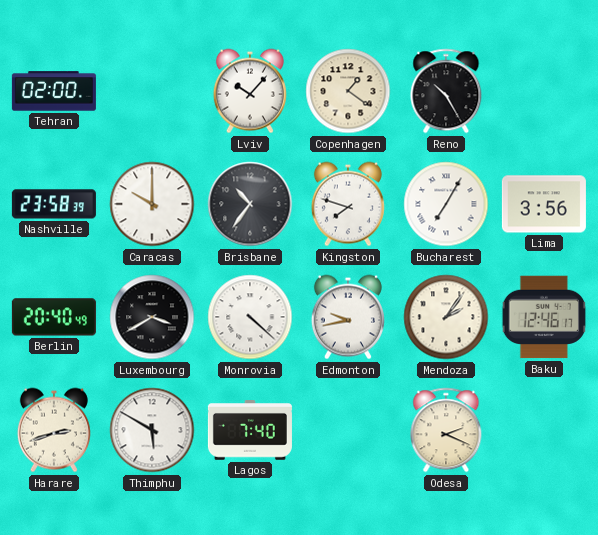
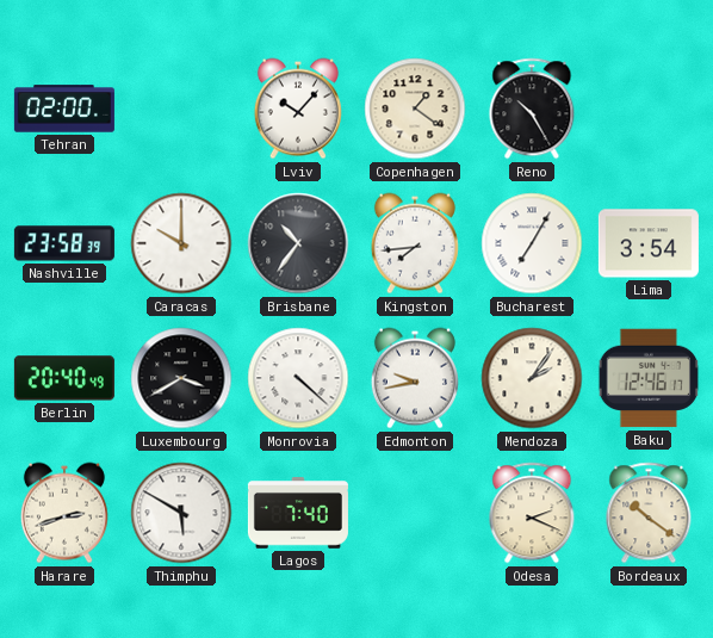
Kingston: 7:48 -> 7:44 (415, 243)
Lima: 3:56 -> 3:54 (649, 243)
Bordeaux: none -> 10:21 (649, 513)
